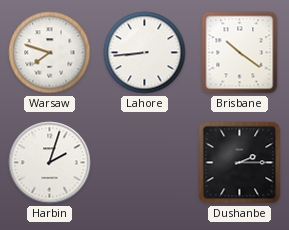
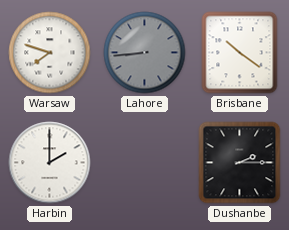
Lahore dial: white -> grey (145, 53)
Harbin: 2:03 -> 2:00 (50, 163)
